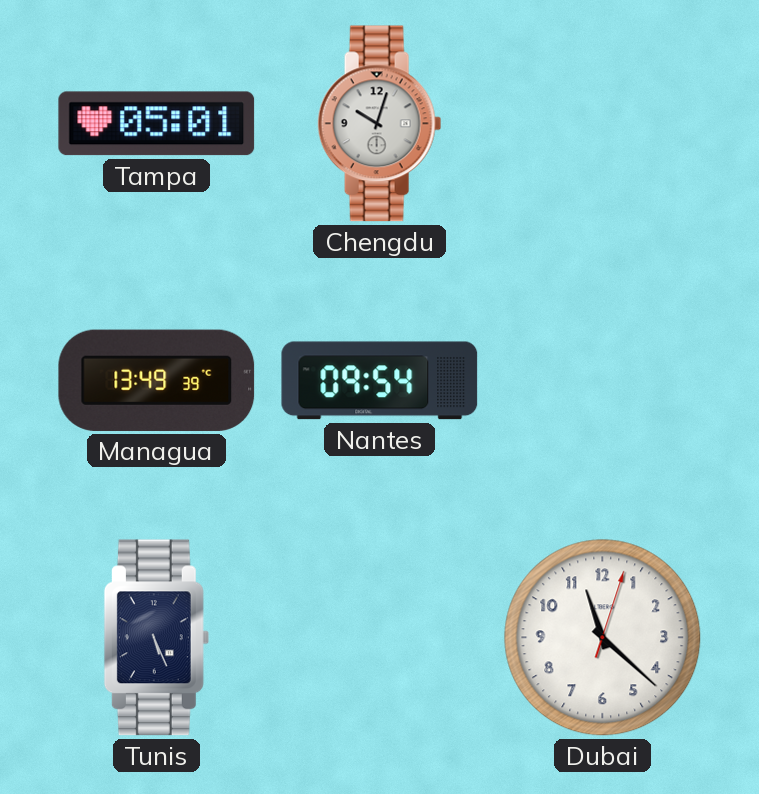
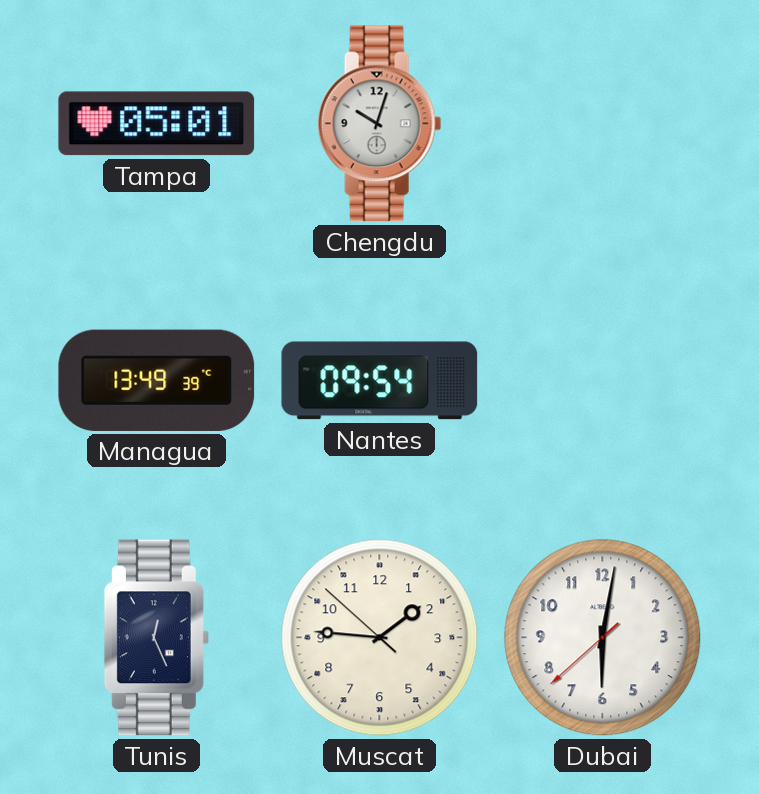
Tunis: 5:26 -> 12:26 (156, 638)
Muscat: none -> 1:45 (380, 638)
Dubai: 11:22 -> 6:01 (603, 638)
